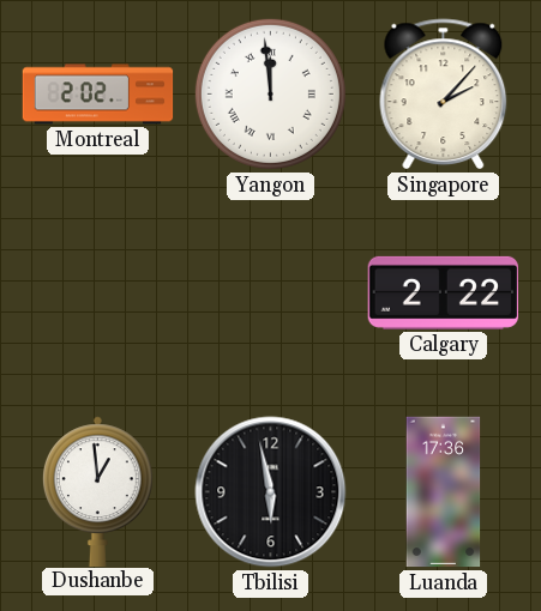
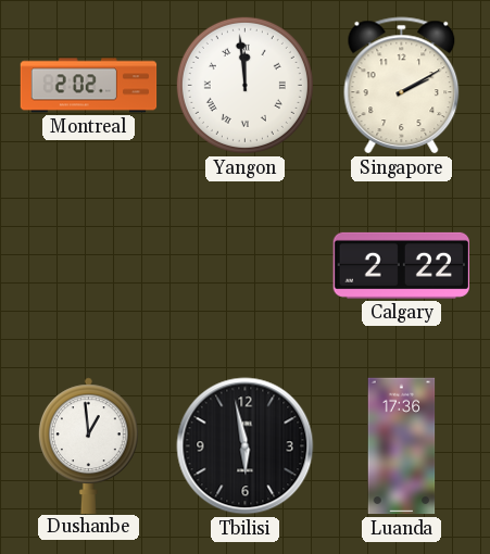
Singapore: 2:07 -> 2:10 (402, 86)
